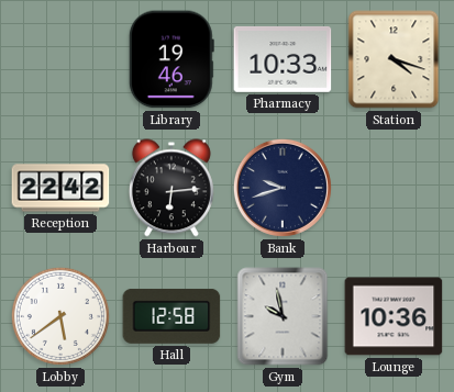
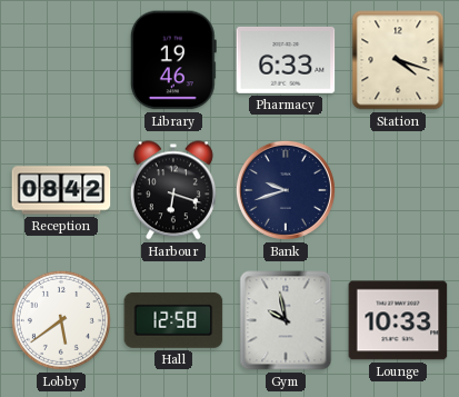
Pharmacy: 10:33 -> 6:33 (286, 60)
Reception: 22:42 -> 08:42 (61, 190)
Harbour: 6:14 -> 6:18 (173, 190)
Lounge: 10:36 -> 10:33 (398, 320)
